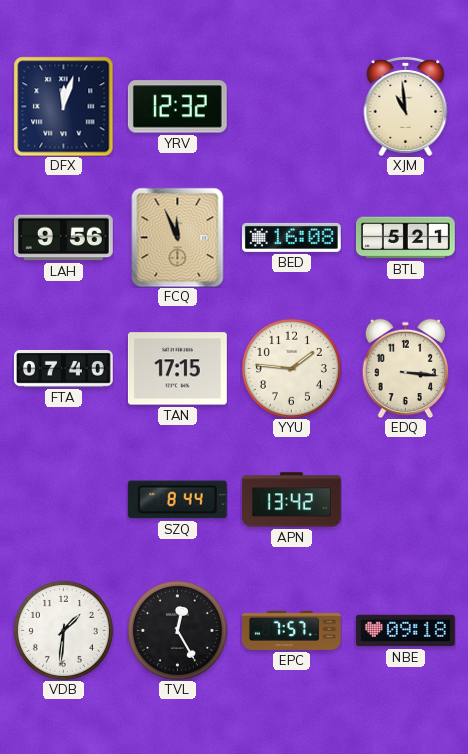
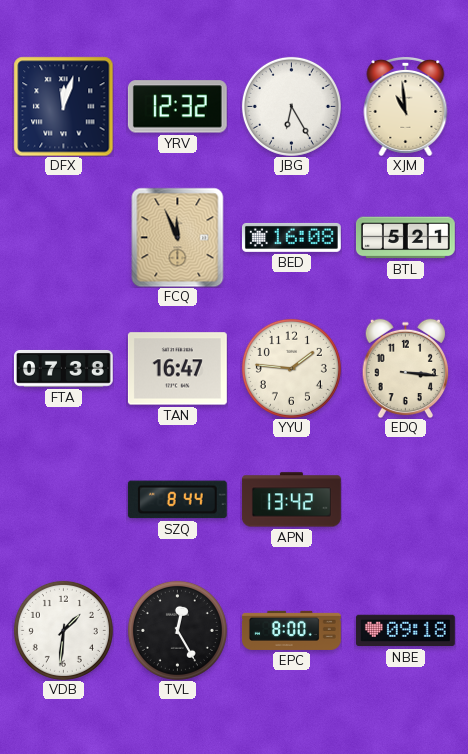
JBG: none -> 6:25 (291, 106)
LAH: 9:56 -> none (63, 238)
FTA: 07:40 -> 07:38 (63, 369)
TAN: 17:15 -> 16:47 (177, 369)
EPC: 7:57 -> 8:00 (291, 630)
